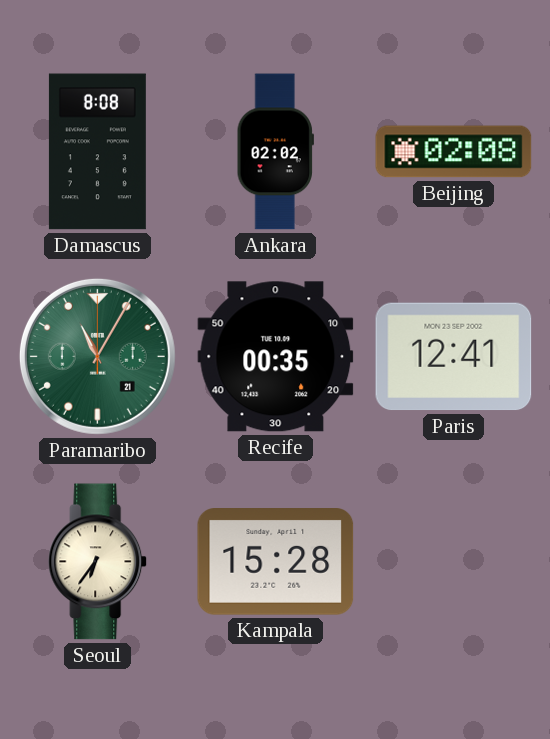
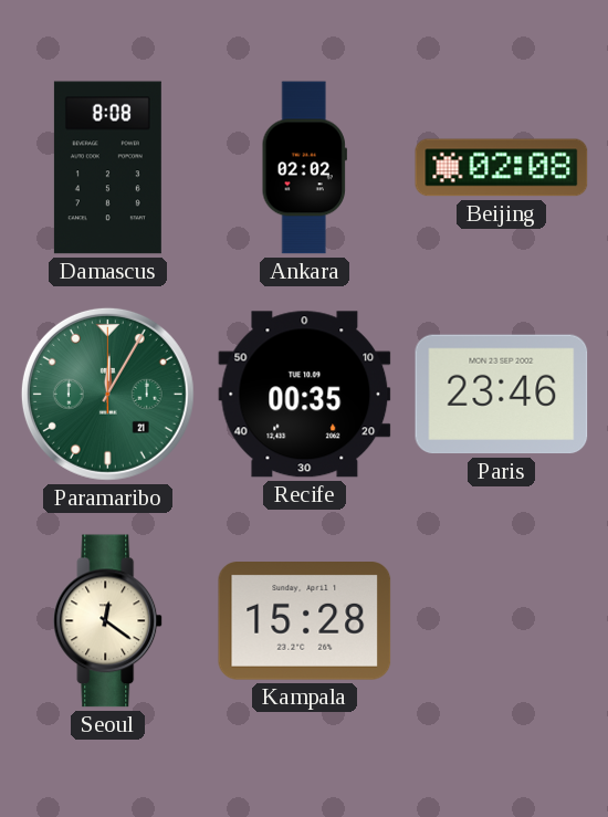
Paramaribo: 11:05 -> 12:05 (107, 394)
Paris: 12:41 -> 23:46 (502, 395)
Seoul: 6:36 -> 12:21 (108, 621)
